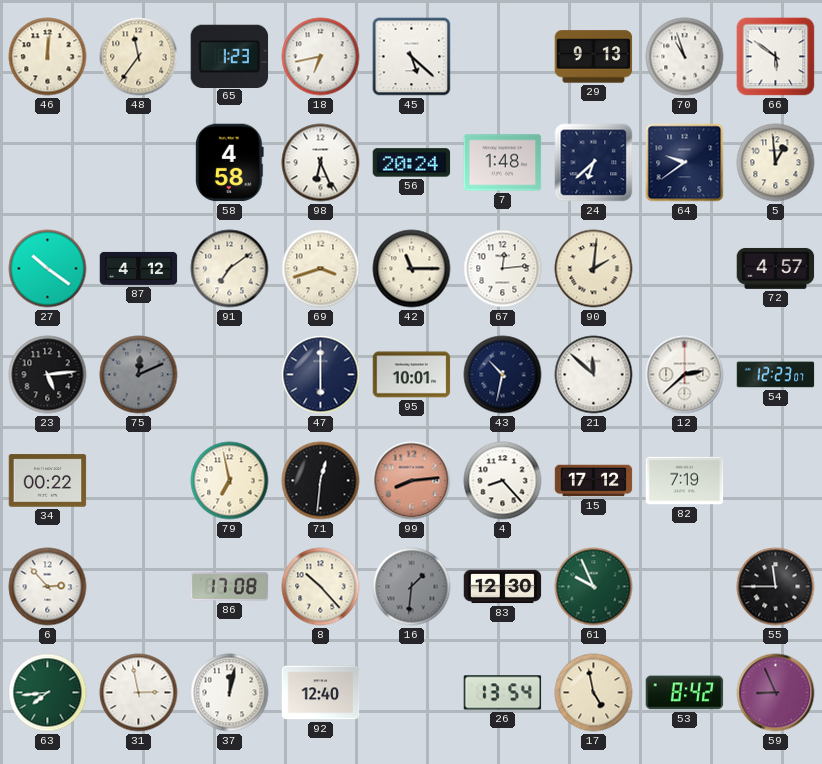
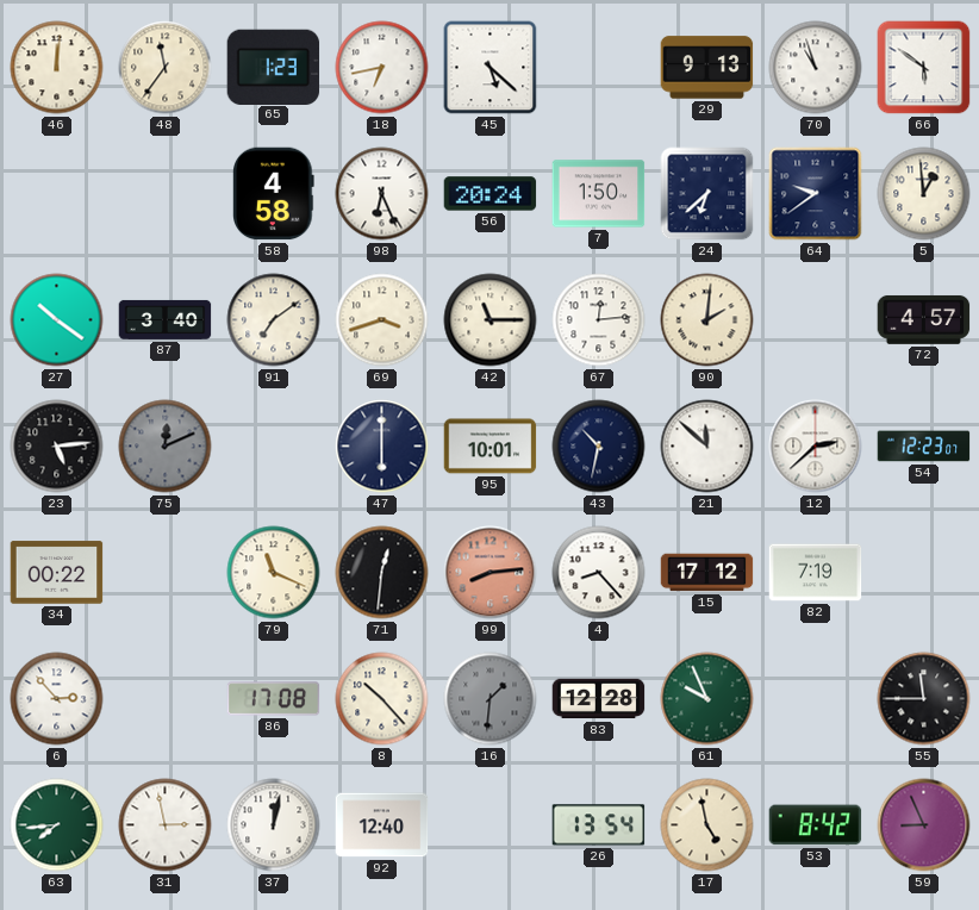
7: 1:48 -> 1:50 (599, 194)
87: 4:12 -> 3:40 (166, 319)
79: 6:58 -> 11:19 (274, 573)
83: 12:30 -> 12:28 (599, 699)
